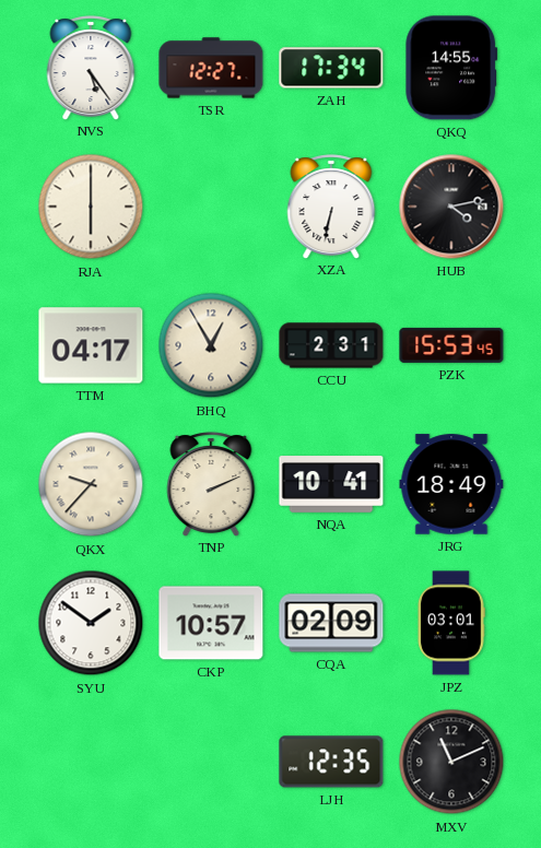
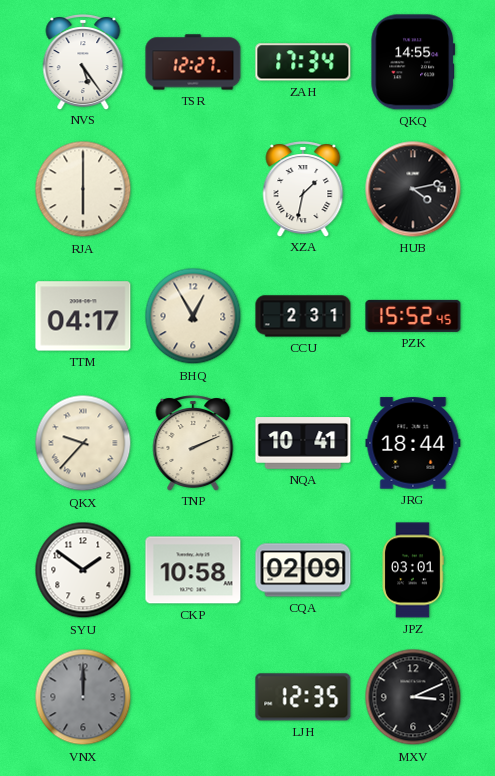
XZA: 6:32 -> 1:32 (303, 189)
PZK: 15:53 -> 15:52 (413, 316)
JRG: 18:49 -> 18:44 (413, 443)
CKP: 10:57 -> 10:58 (193, 570)
VNX: none -> 12:00 (83, 697)
MXV: 11:11 -> 3:11 (413, 697)
